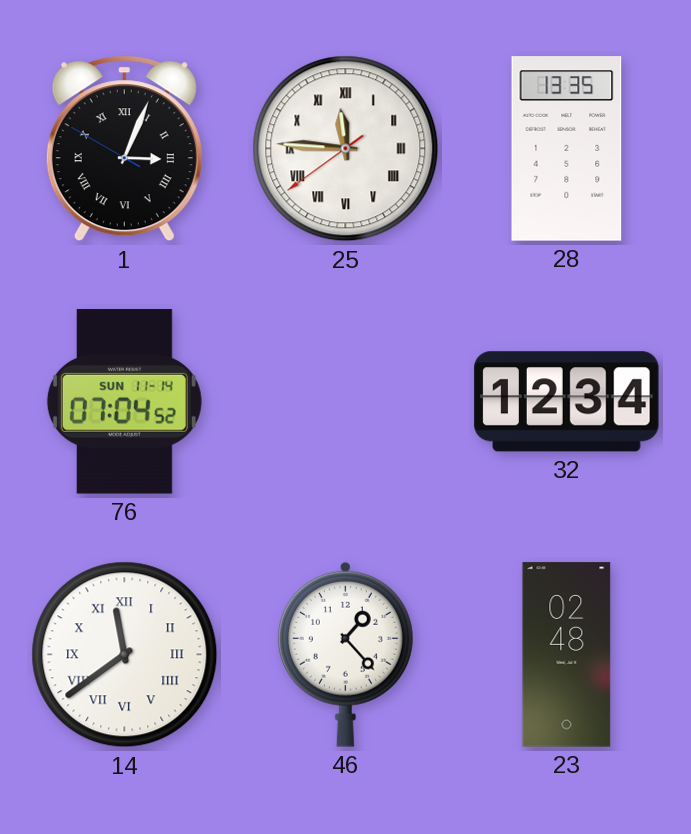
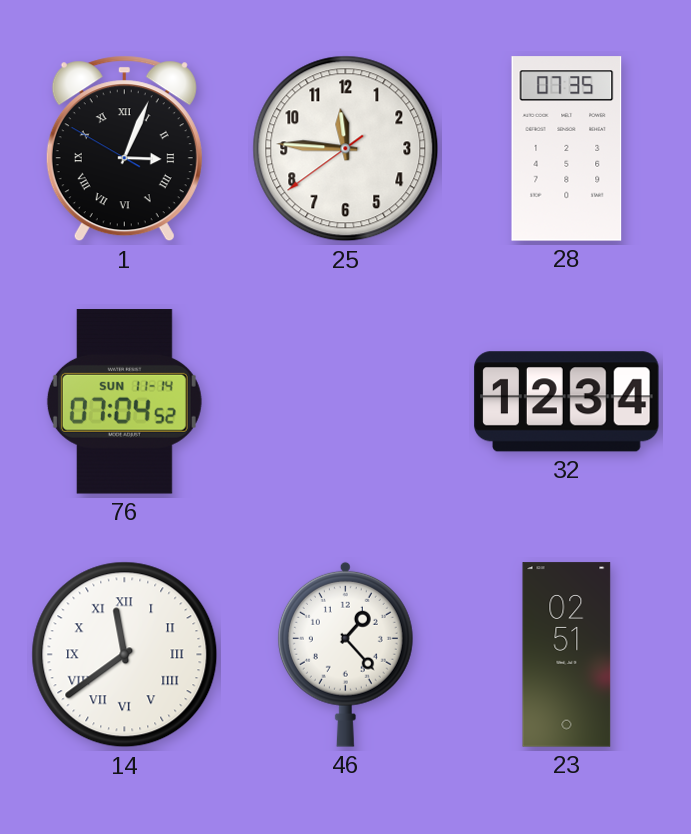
25 numerals: Roman -> Arabic (346, 149)
28: 13:35 -> 07:35 (567, 149)
23: 02:48 -> 02:51 (567, 655)
